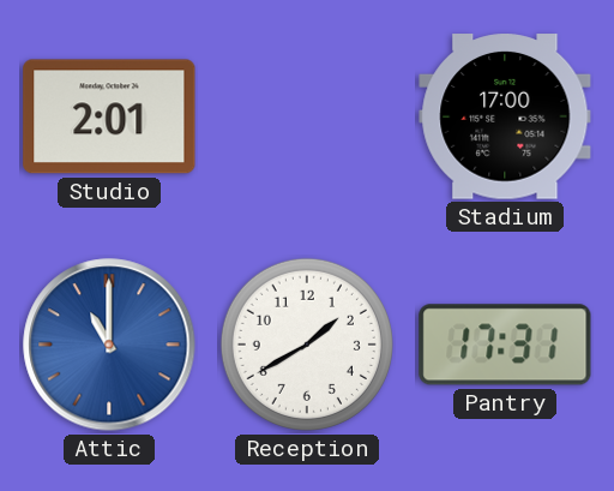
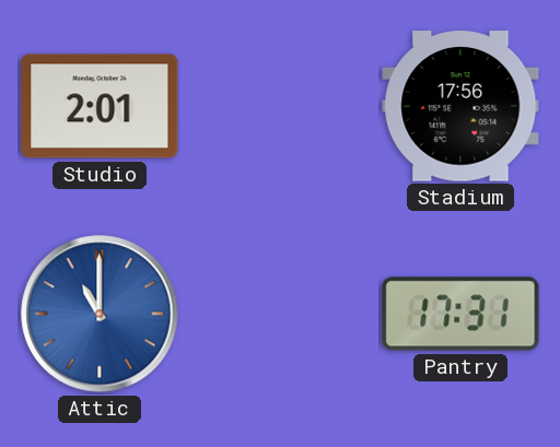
Stadium: 17:00 -> 17:56 (460, 106)
Reception: 1:40 -> none (307, 345)
